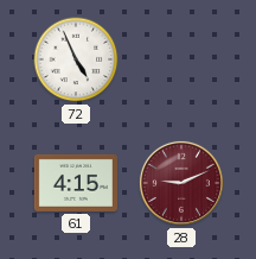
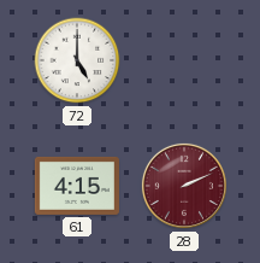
72: 4:56 -> 5:00 (77, 60)
28: 9:11 -> 2:11 (184, 186)
